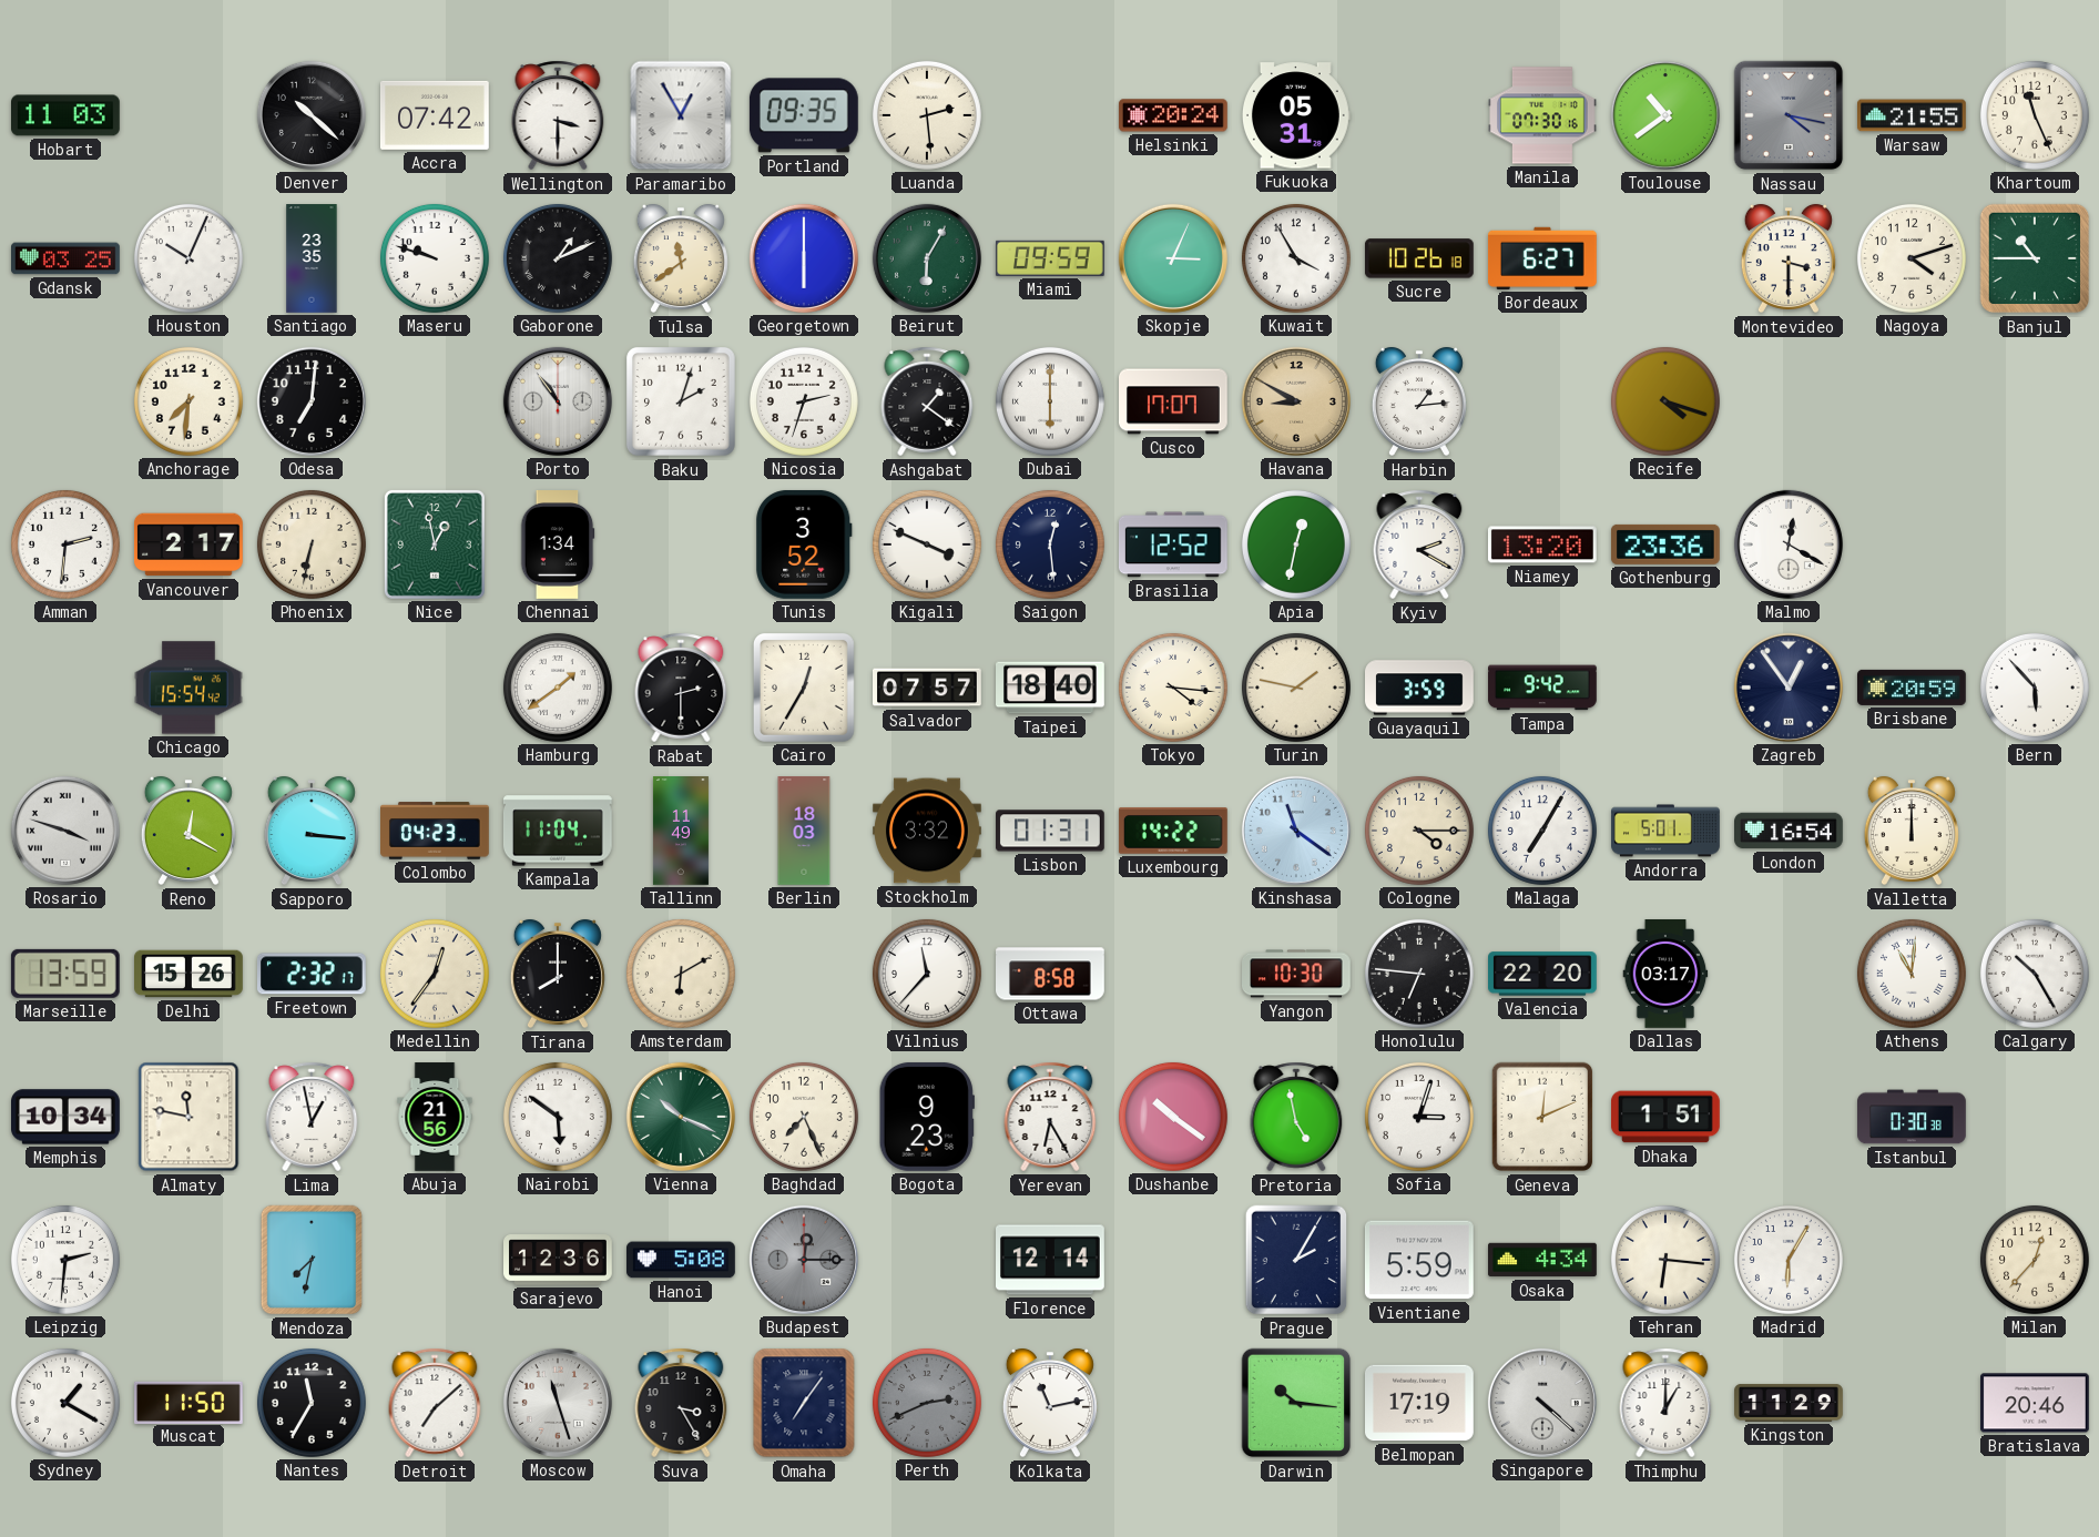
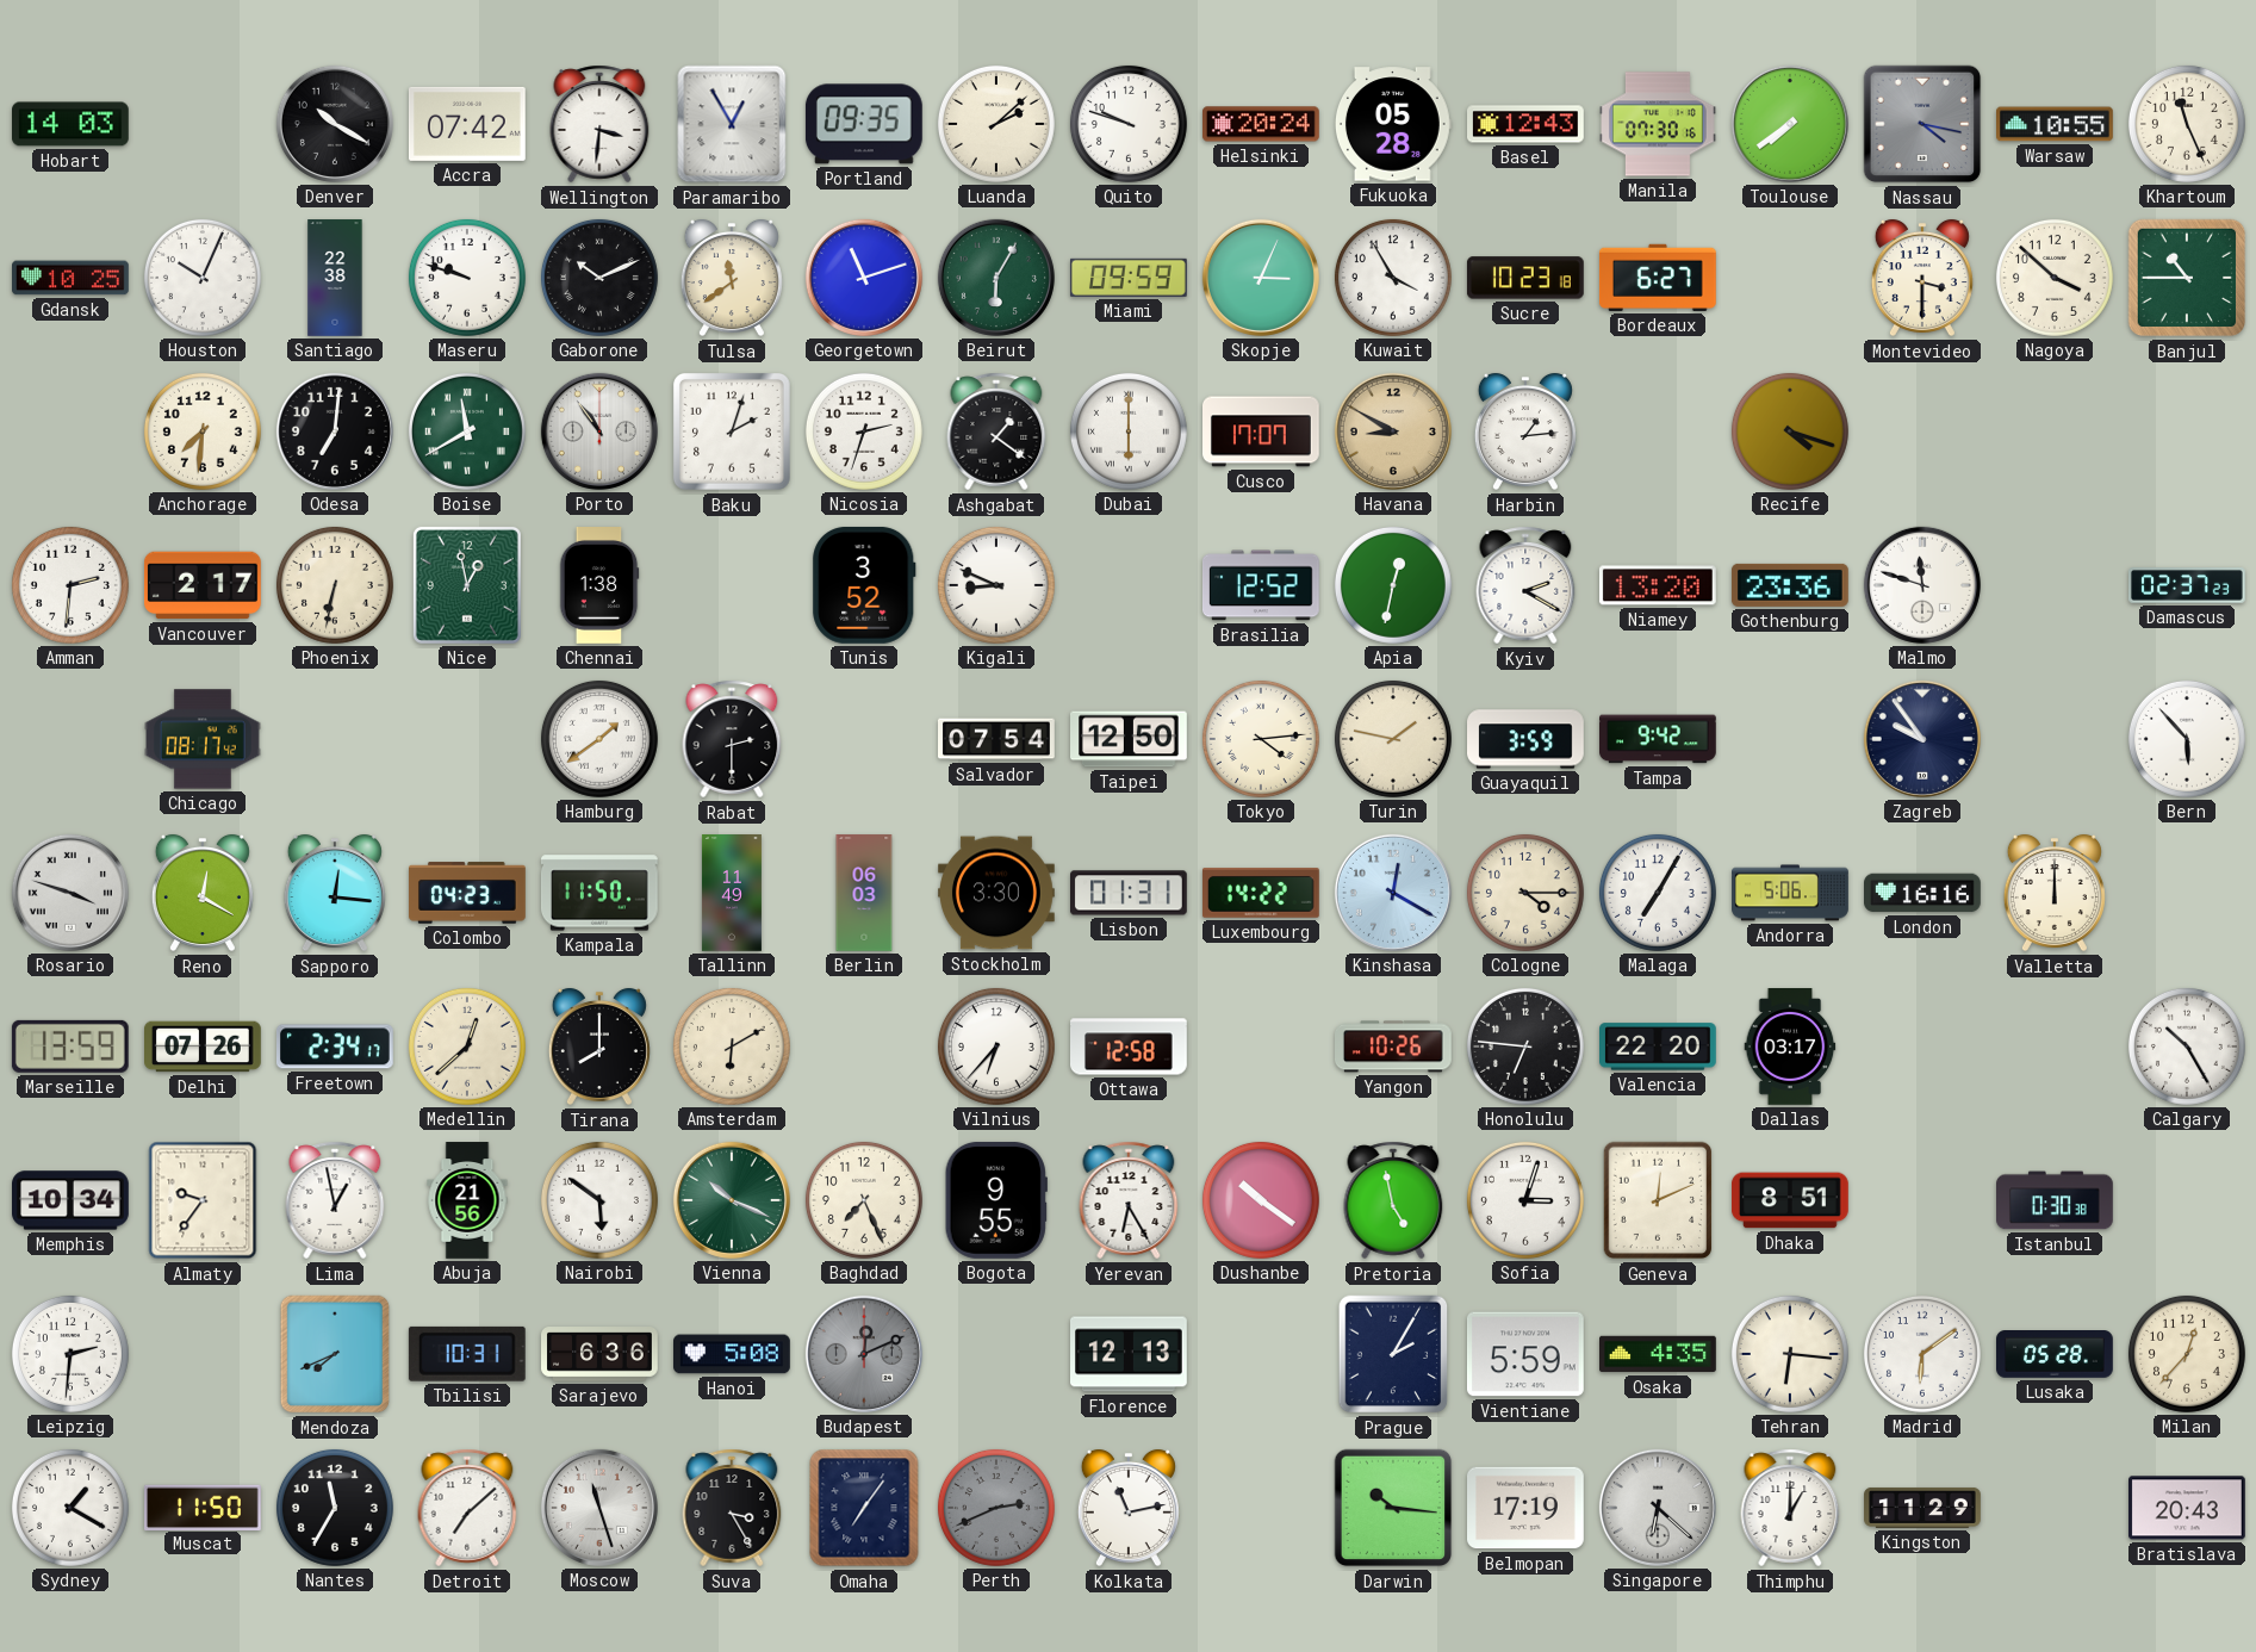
Hobart: 11:03 -> 14:03 (72, 124)
Denver: 10:22 -> 10:20 (335, 124)
Wellington: 3:30 -> 3:31 (599, 124)
Luanda: 2:29 -> 2:08 (996, 124)
Quito: none -> 9:48 (1129, 124)
Fukuoka: 05:31 -> 05:28 (1393, 124)
Basel: none -> 12:43 (1527, 124)
Toulouse: 10:39 -> 7:39 (1790, 124)
Warsaw: 21:55 -> 10:55 (2056, 124)
Gdansk: 03:25 -> 10:25 (72, 278)
Santiago: 23:35 -> 22:38 (335, 278)
Gaborone: 1:11 -> 10:11 (599, 278)
Georgetown: 6:00 -> 11:12 (864, 278)
Sucre: 10:26 -> 10:23 (1525, 278)
Nagoya: 4:12 -> 3:52 (2055, 278)
Boise: none -> 11:40 (467, 431)
Chennai: 1:34 -> 1:38 (599, 586)
Kigali: 3:49 -> 8:49 (996, 585)
Saigon: 12:29 -> none (1050, 544)
Malmo: 12:20 -> 11:48 (1922, 585)
Damascus: none -> 02:37 (2188, 585)
Chicago: 15:54 -> 08:17 (204, 739)
Cairo: 12:35 -> none (804, 688)
Salvador: 07:57 -> 07:54 (998, 739)
Taipei: 18:40 -> 12:50 (1130, 739)
Tokyo: 4:16 -> 4:14 (1261, 739)
Zagreb: 12:54 -> 9:54 (1922, 739)
Brisbane: 20:59 -> none (1913, 688)
Sapporo: 3:16 -> 12:16 (335, 893)
Kampala: 11:04 -> 11:50 (599, 893)
Berlin: 18:03 -> 06:03 (864, 893)
Stockholm: 3:32 -> 3:30 (998, 893)
Kinshasa: 11:21 -> 12:20 (1393, 893)
Andorra: 5:01 -> 5:06 (1790, 893)
London: 16:54 -> 16:16 (1923, 893)
Delhi: 15:26 -> 07:26 (204, 1047)
Freetown: 2:32 -> 2:34 (335, 1047)
Medellin: 12:36 -> 12:38 (467, 1047)
Vilnius: 11:37 -> 6:37 (996, 1047)
Ottawa: 8:58 -> 12:58 (1130, 1047)
Yangon: 10:30 -> 10:26 (1394, 1047)
Athens: 11:01 -> none (1912, 974)
Almaty: 11:47 -> 9:36 (203, 1200)
Bogota: 9:23 -> 9:55 (996, 1200)
Dhaka: 1:51 -> 8:51 (1791, 1200)
Mendoza: 7:32 -> 7:41 (335, 1354)
Tbilisi: none -> 10:31 (467, 1354)
Sarajevo: 12:36 -> 6:36 (601, 1355)
Budapest: 12:15 -> 12:11 (864, 1354)
Florence: 12:14 -> 12:13 (1130, 1354)
Osaka: 4:34 -> 4:35 (1659, 1354)
Madrid: 6:05 -> 6:09 (1922, 1354)
Lusaka: none -> 05:28 (2056, 1355)
Singapore: 4:22 -> 6:22 (1658, 1508)
Bratislava: 20:46 -> 20:43 (2188, 1508)
